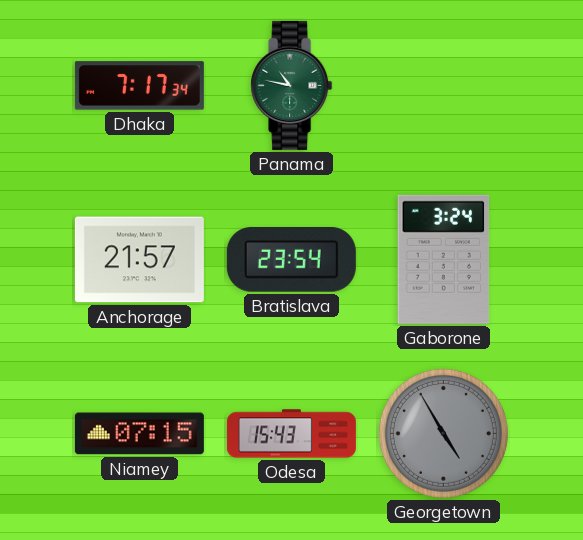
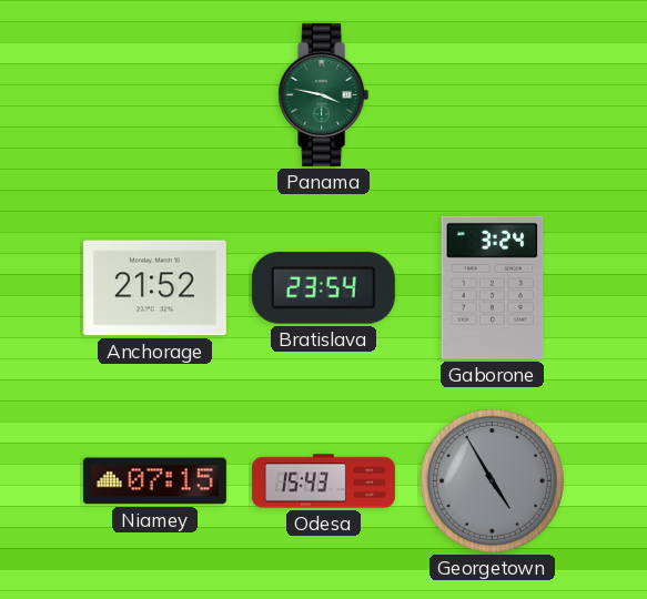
Dhaka: 7:17 -> none (139, 86)
Panama: 10:47 -> 3:47 (324, 94)
Anchorage: 21:57 -> 21:52 (154, 288)
